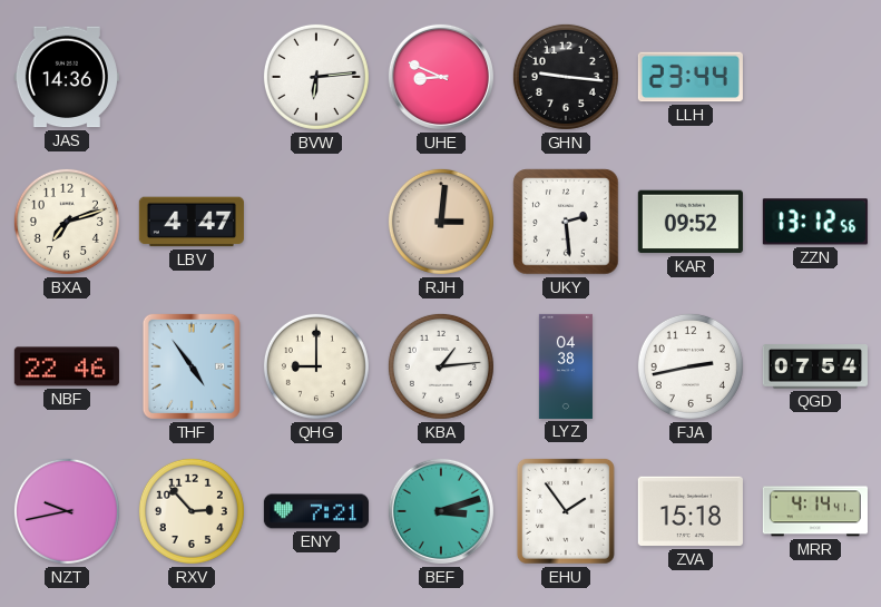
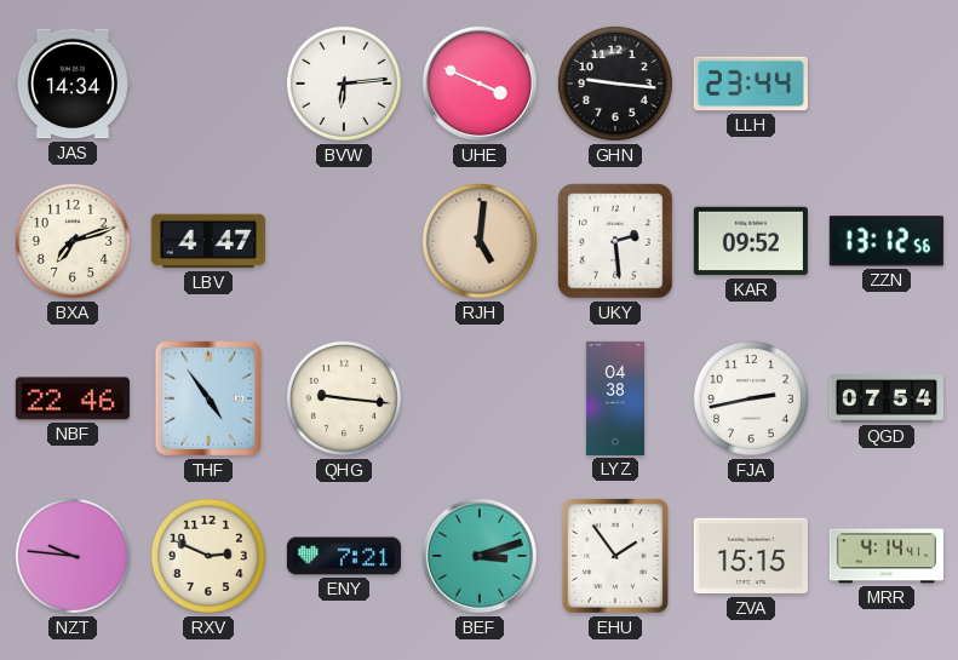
JAS: 14:36 -> 14:34 (73, 84)
UHE: 8:49 -> 3:49 (480, 84)
RJH: 3:01 -> 5:01 (480, 241)
QHG: 9:00 -> 9:16 (344, 398)
KBA: 1:14 -> none (441, 366)
NZT: 9:43 -> 9:46 (73, 556)
RXV: 2:53 -> 2:49 (208, 556)
ZVA: 15:18 -> 15:15 (751, 556)
